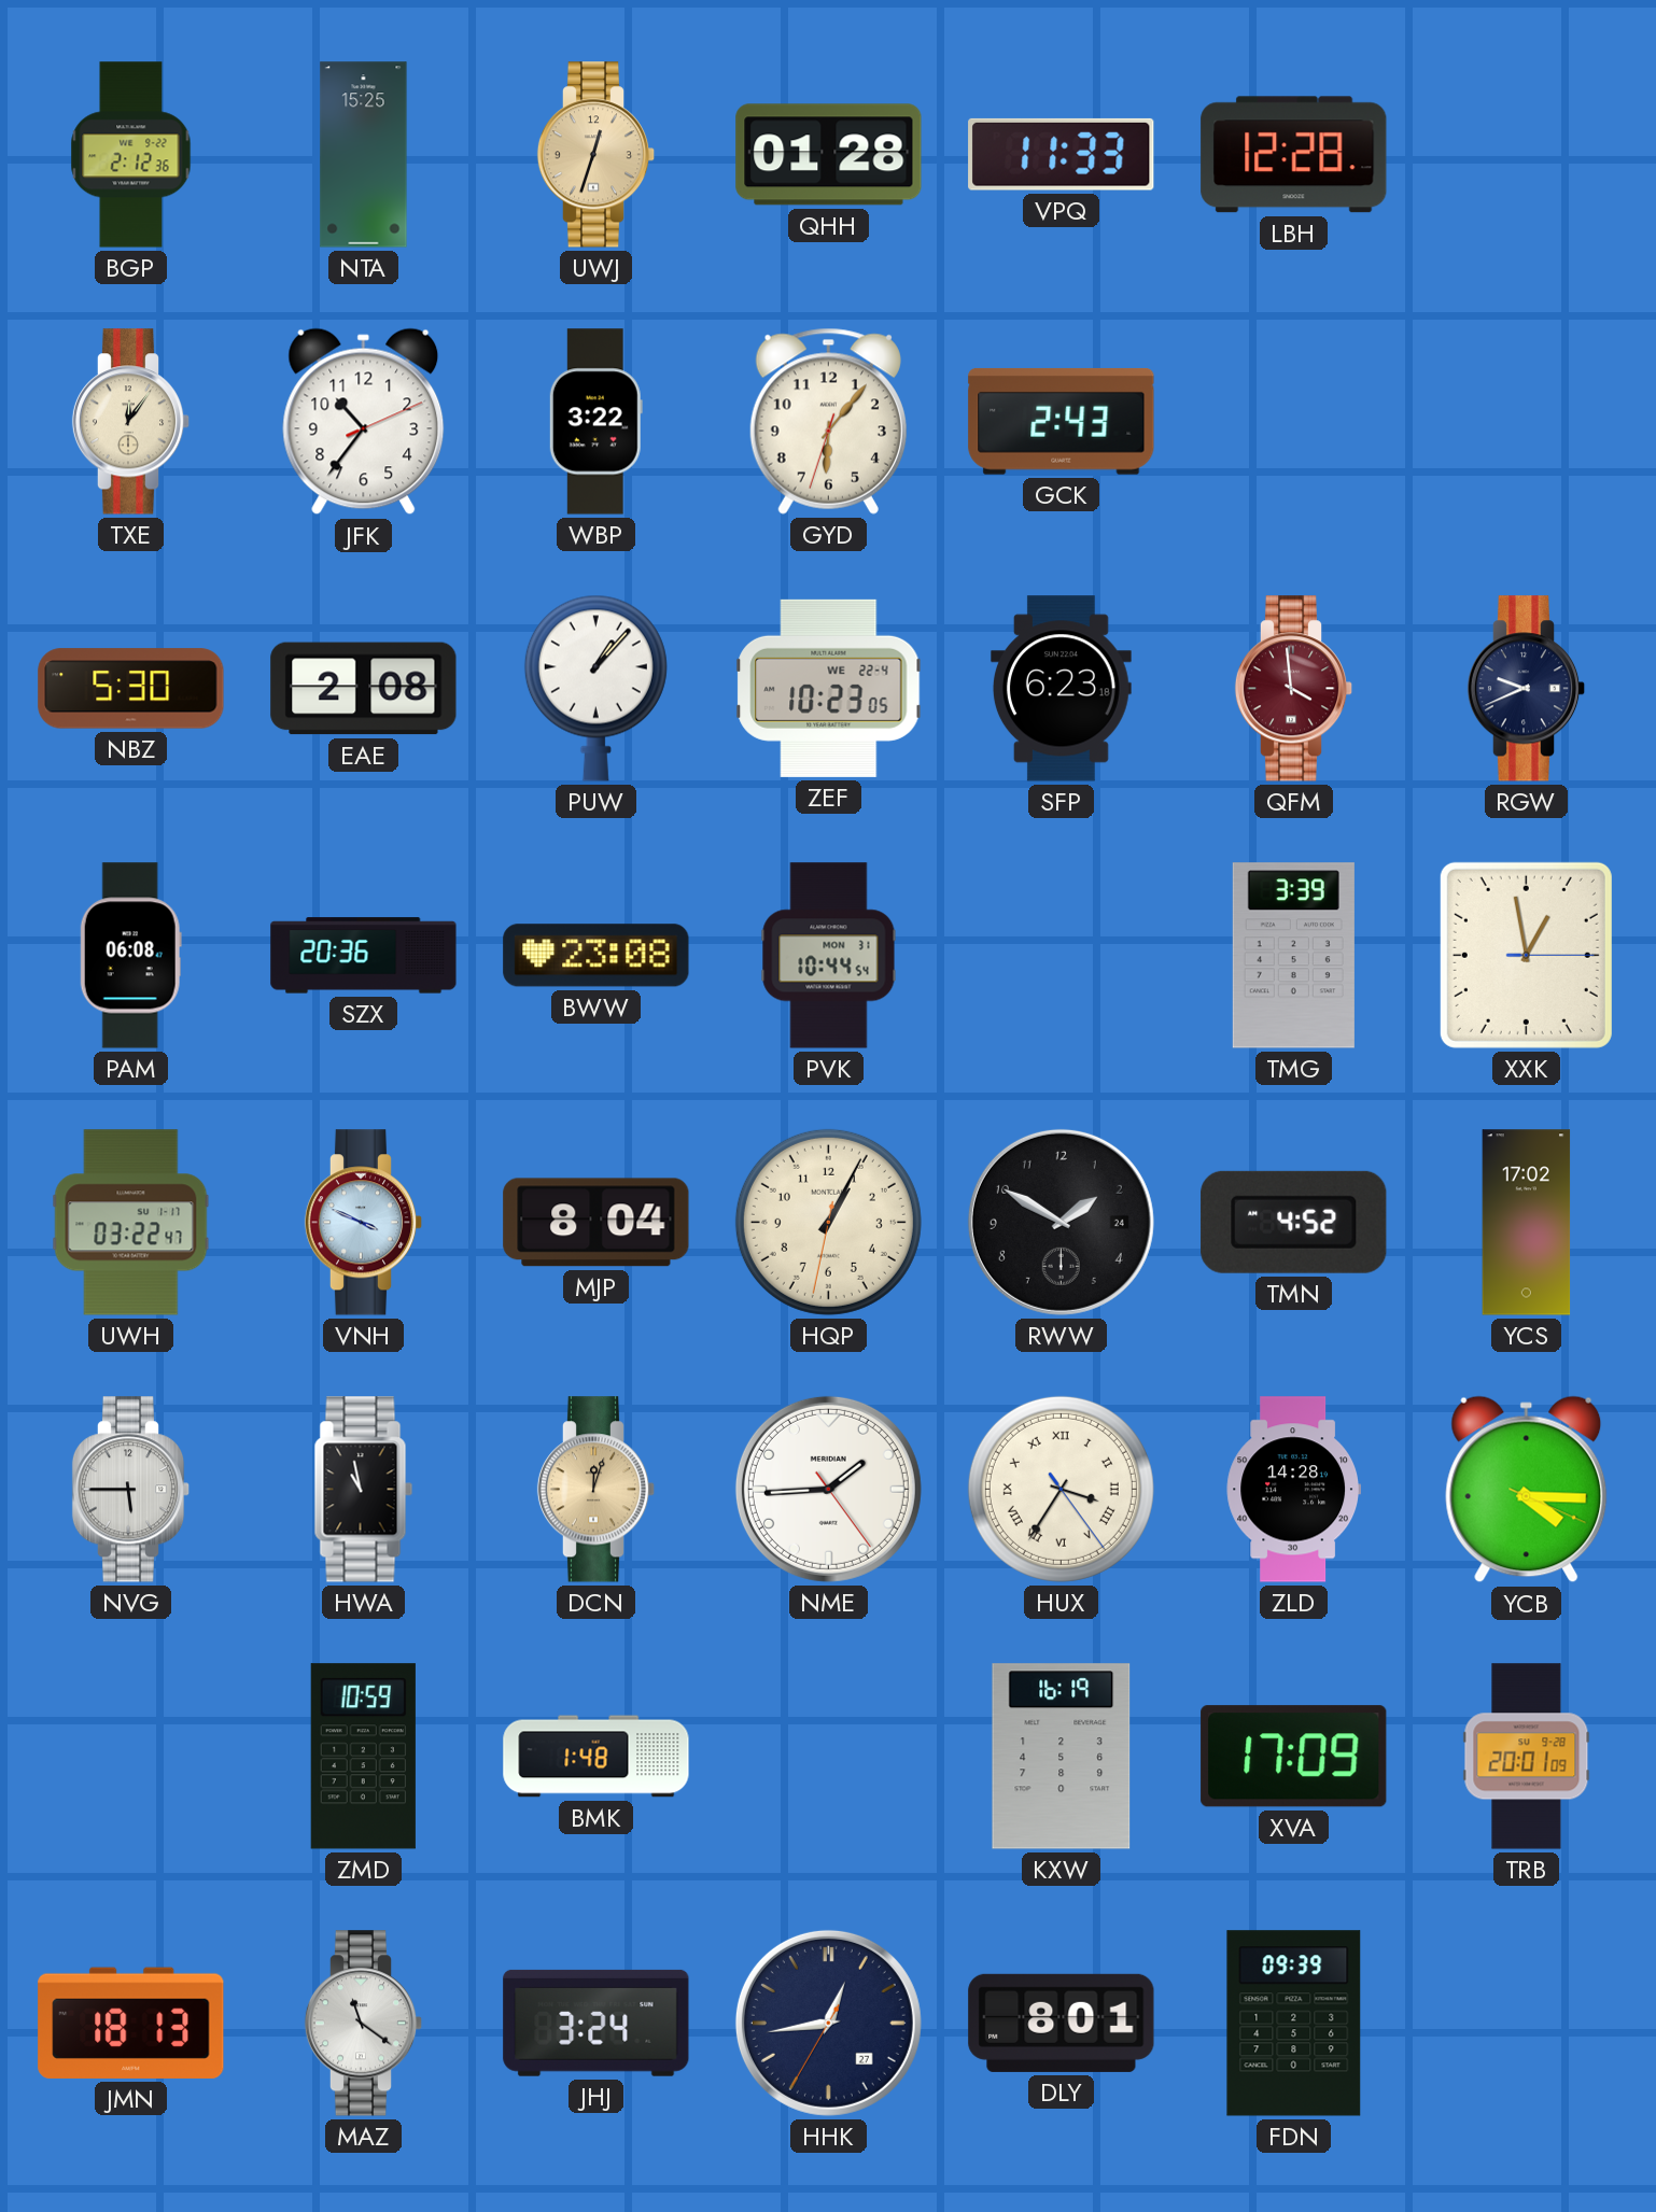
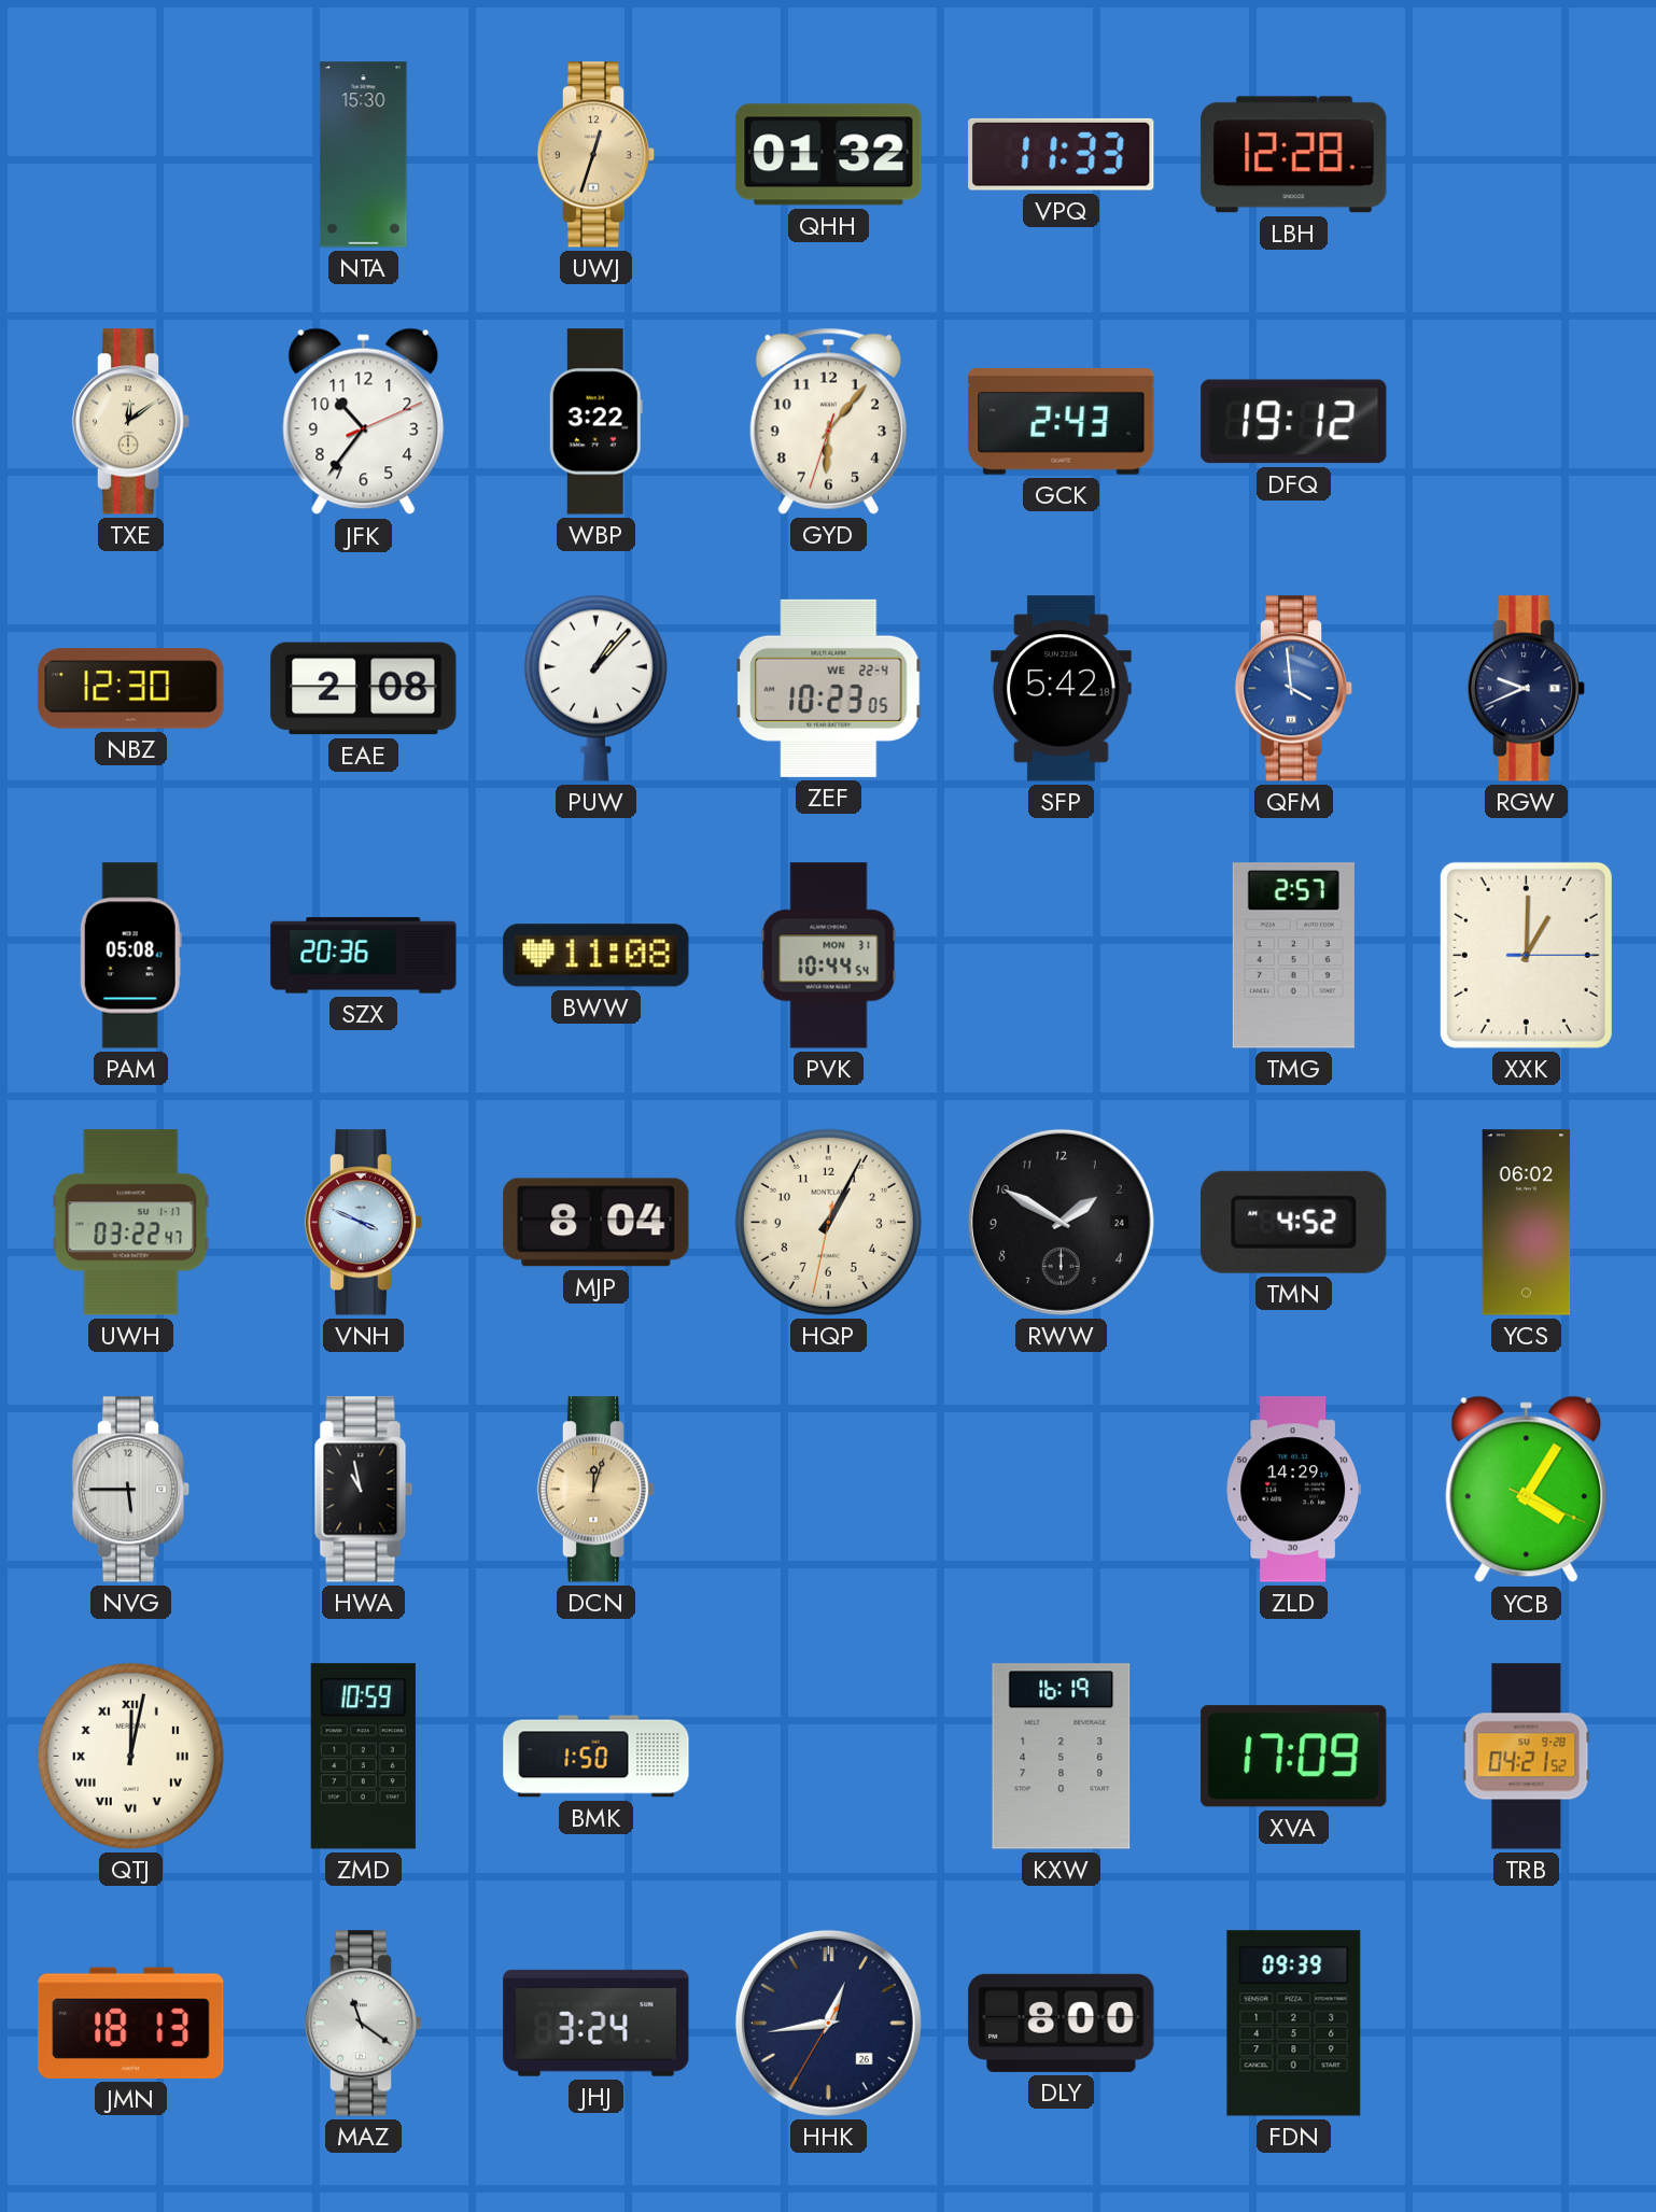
BGP: 2:12 -> none (131, 155)
NTA: 15:25 -> 15:30 (364, 155)
QHH: 01:28 -> 01:32 (829, 155)
TXE: 12:06 -> 12:09 (131, 422)
DFQ: none -> 19:12 (1294, 422)
NBZ: 5:30 -> 12:30 (131, 689)
SFP: 6:23 -> 5:42 (1061, 689)
QFM dial: burgundy -> blue (1294, 689)
PAM: 06:08 -> 05:08 (130, 956)
BWW: 23:08 -> 11:08 (597, 956)
TMG: 3:39 -> 2:57 (1293, 956)
XXK: 12:58 -> 1:00 (1526, 955)
YCS: 17:02 -> 06:02 (1527, 1223)
NME: 1:44 -> none (828, 1489)
HUX: 3:35 -> none (1061, 1489)
ZLD: 14:28 -> 14:29 (1293, 1490)
YCB: 4:15 -> 4:05 (1527, 1490)
QTJ: none -> 12:02 (130, 1756)
BMK: 1:48 -> 1:50 (597, 1757)
TRB: 20:01 -> 04:21 (1527, 1757)
HHK date: 27 -> 26 (828, 2023)
DLY: 8:01 -> 8:00 (1062, 2023)
